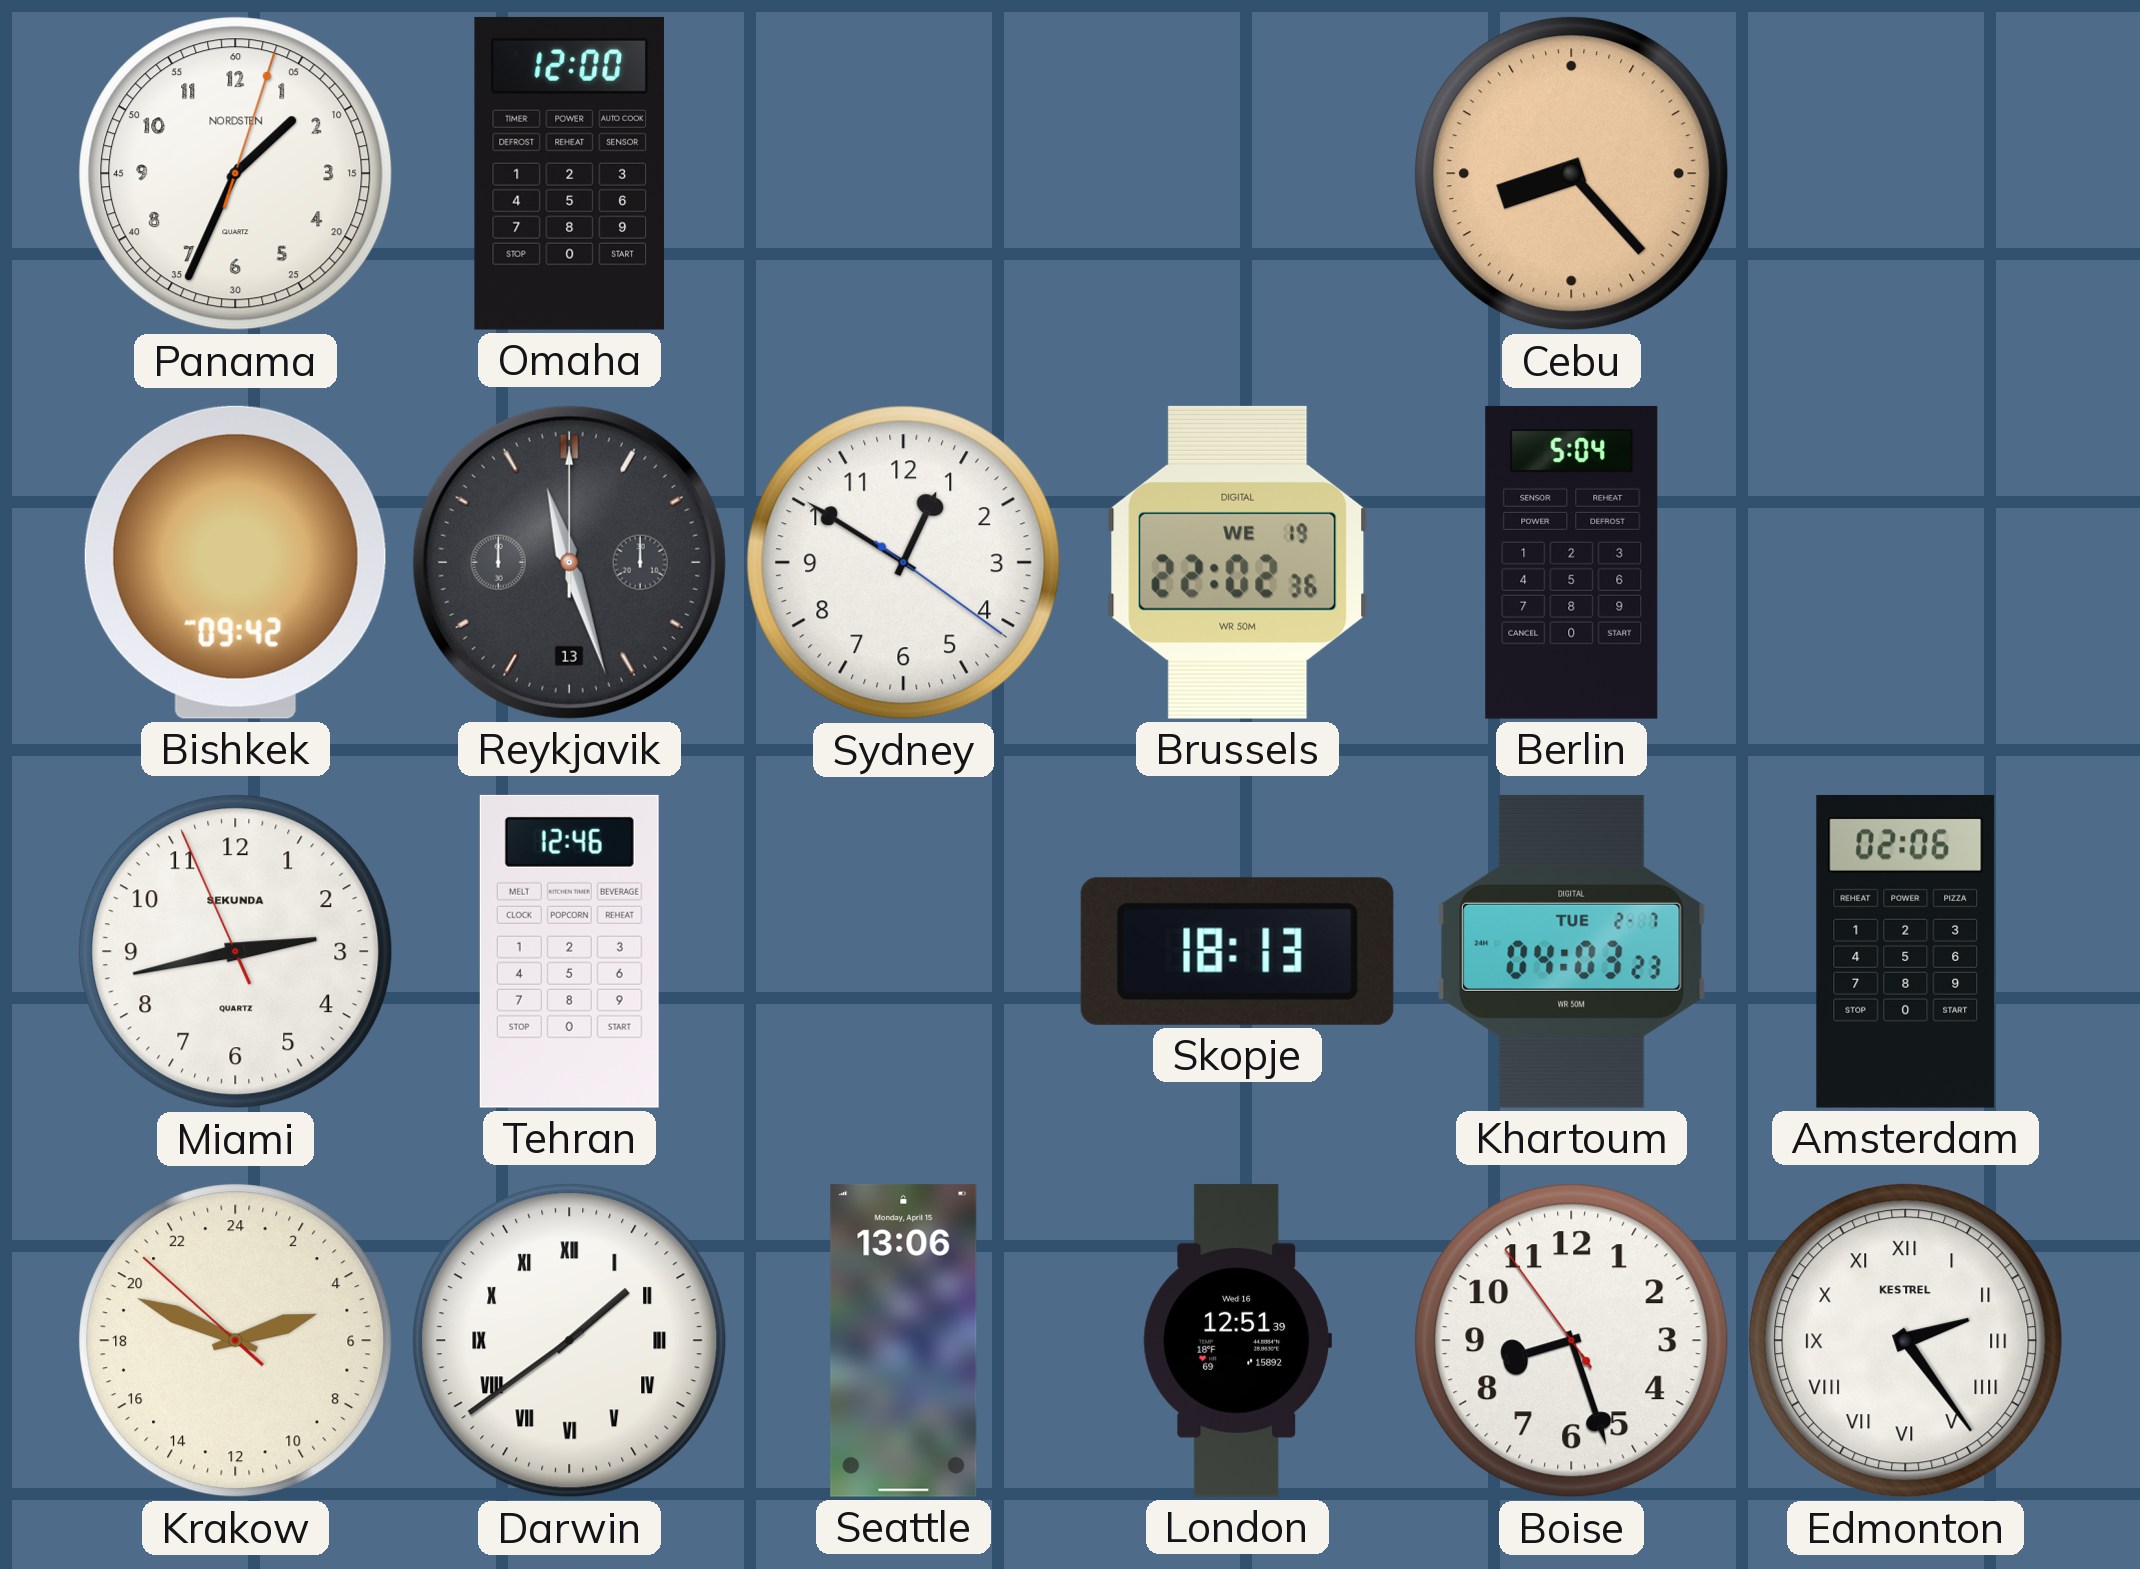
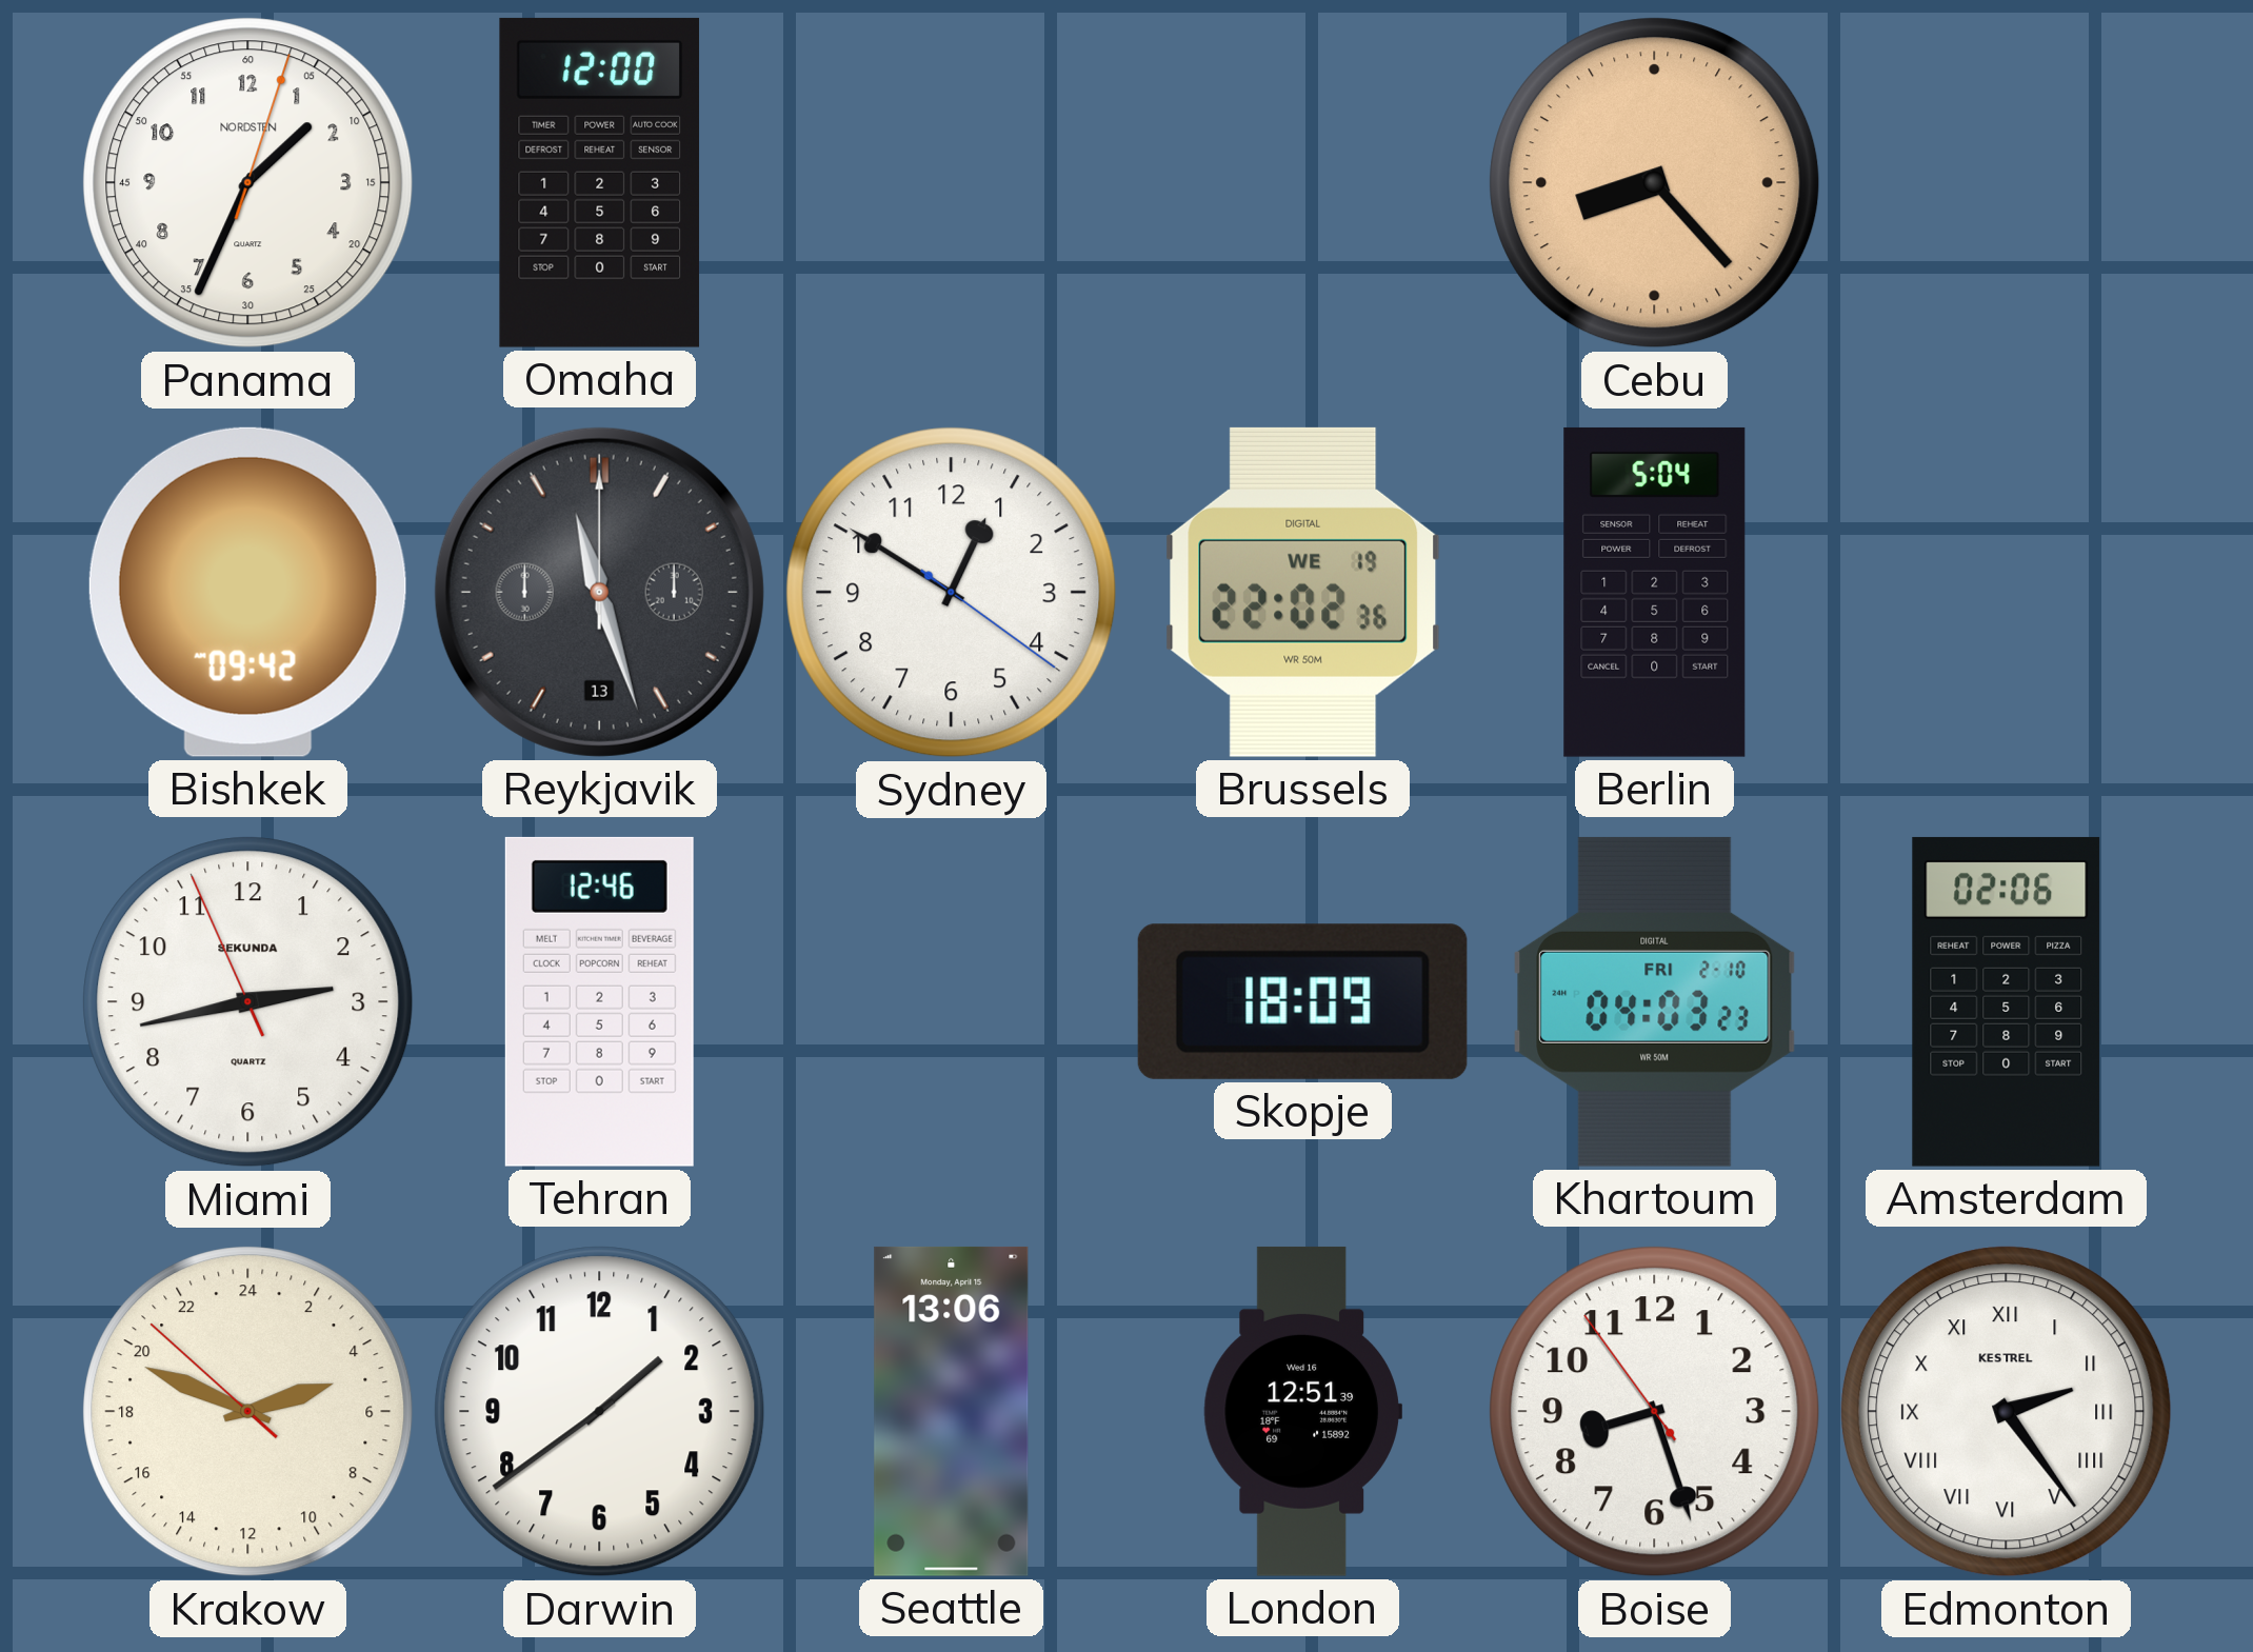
Skopje: 18:13 -> 18:09 (1302, 1001)
Khartoum date: TUE 2-7 -> FRI 2-10 (1655, 1001)
Darwin numerals: Roman -> Arabic (600, 1412)
